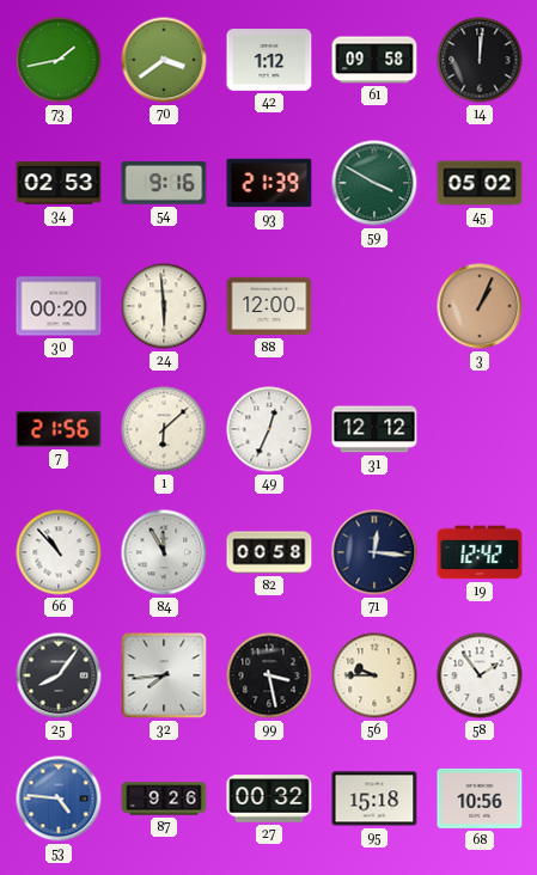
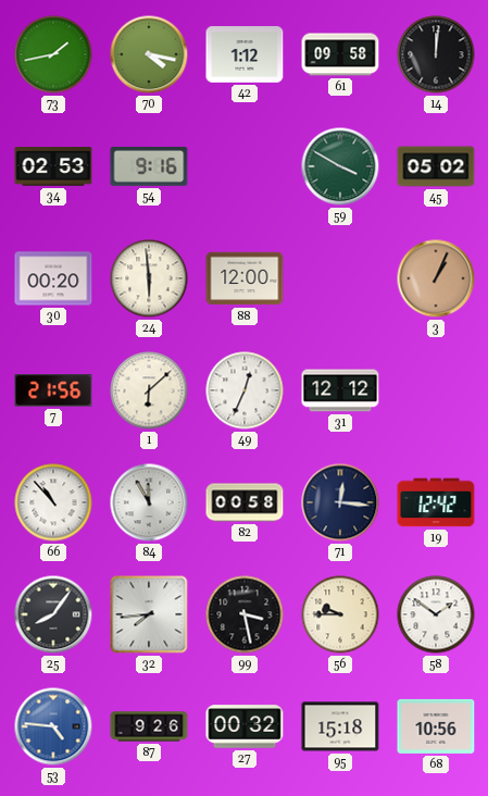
70: 3:39 -> 4:17 (149, 54)
93: 21:39 -> none (269, 183)
58: 1:54 -> 1:51 (436, 614)
